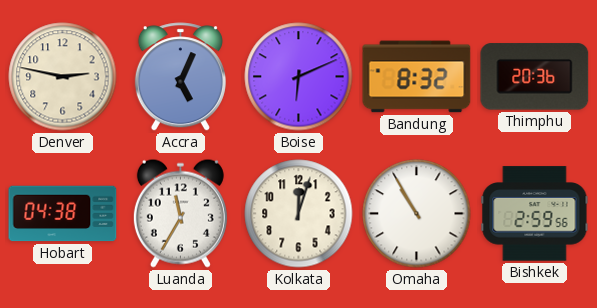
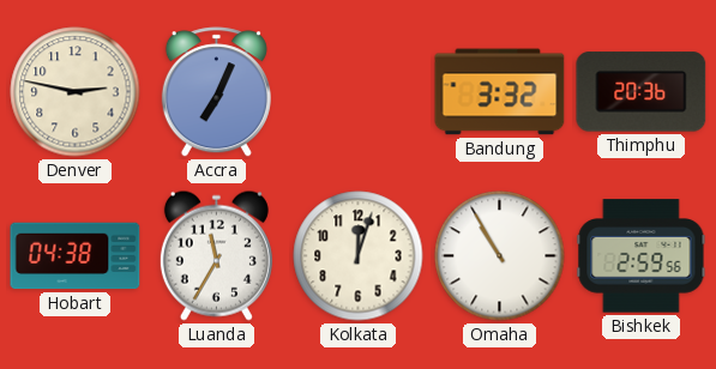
Accra: 5:04 -> 7:04 (216, 92)
Boise: 6:11 -> none (299, 77)
Bandung: 8:32 -> 3:32 (500, 92)
